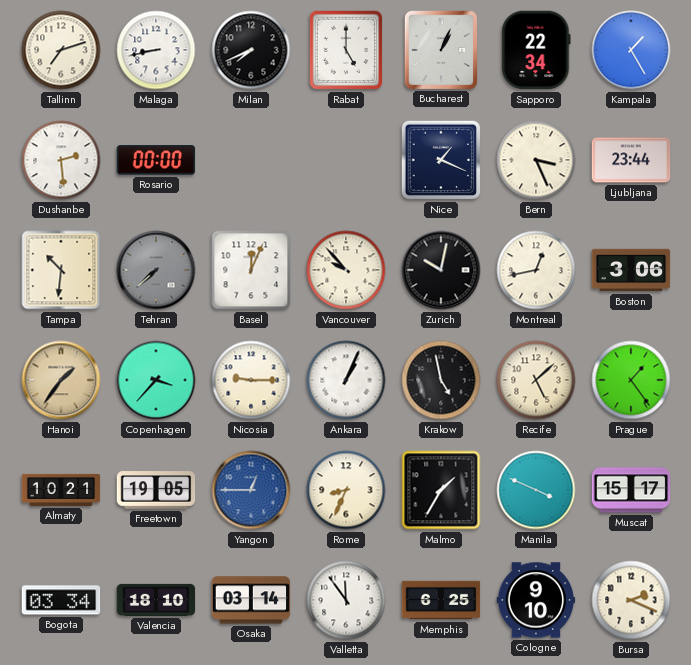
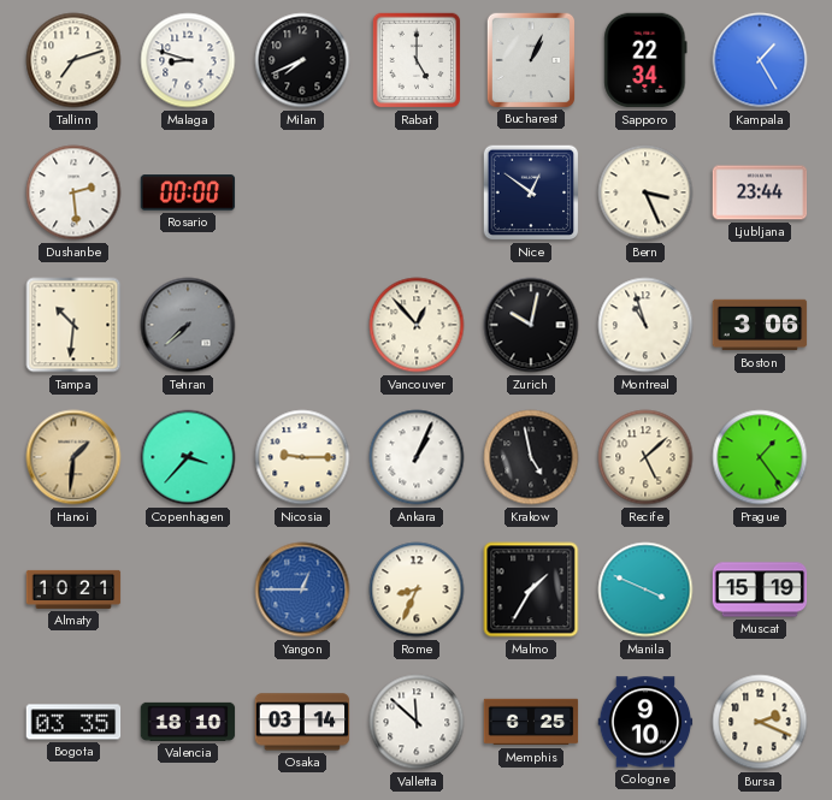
Malaga: 8:43 -> 8:48 (188, 60)
Nice: 1:19 -> 12:51 (531, 192)
Basel: 12:04 -> none (251, 270)
Vancouver: 9:53 -> 12:53 (417, 325)
Montreal: 12:43 -> 10:57 (645, 325)
Hanoi: 1:36 -> 1:31 (73, 457)
Freetown: 19:05 -> none (156, 490)
Muscat: 15:17 -> 15:19 (760, 589)
Bogota: 03:34 -> 03:35 (73, 722)
Valletta: 11:54 -> 11:52 (417, 722)
